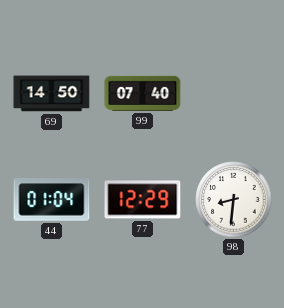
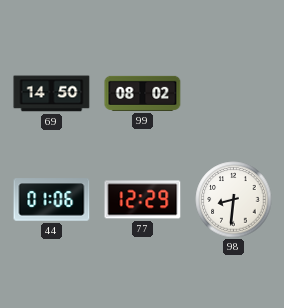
99: 07:40 -> 08:02 (143, 93)
44: 01:04 -> 01:06 (52, 200)
